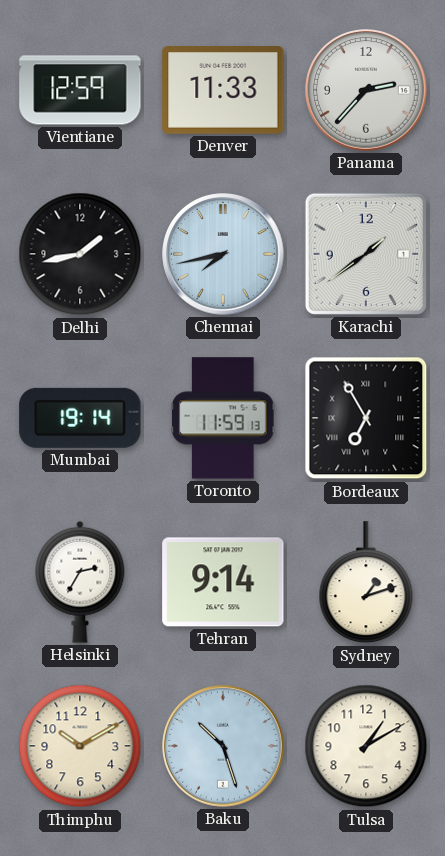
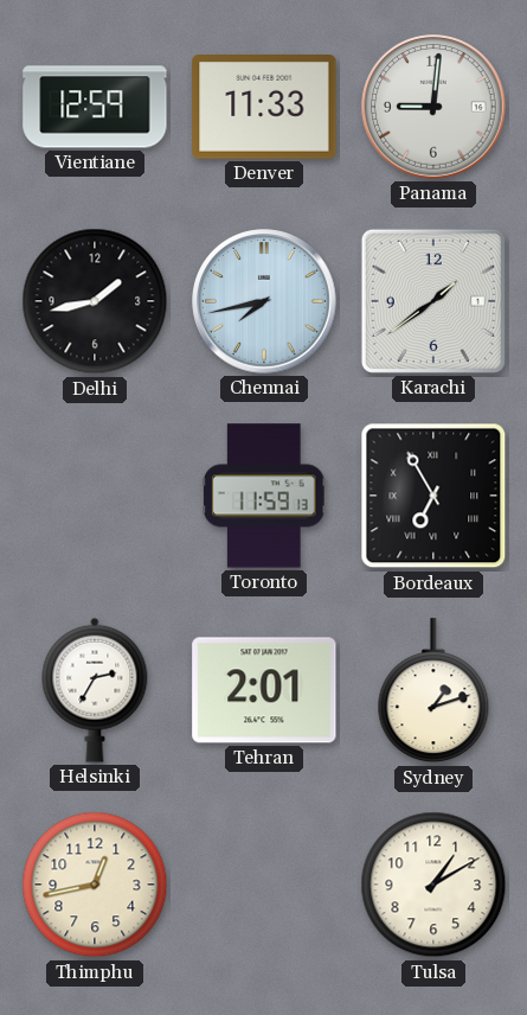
Panama: 2:37 -> 9:01 (433, 107)
Mumbai: 19:14 -> none (80, 418)
Tehran: 9:14 -> 2:01 (264, 690)
Thimphu: 10:10 -> 12:43 (95, 885)
Baku: 10:27 -> none (223, 746)
